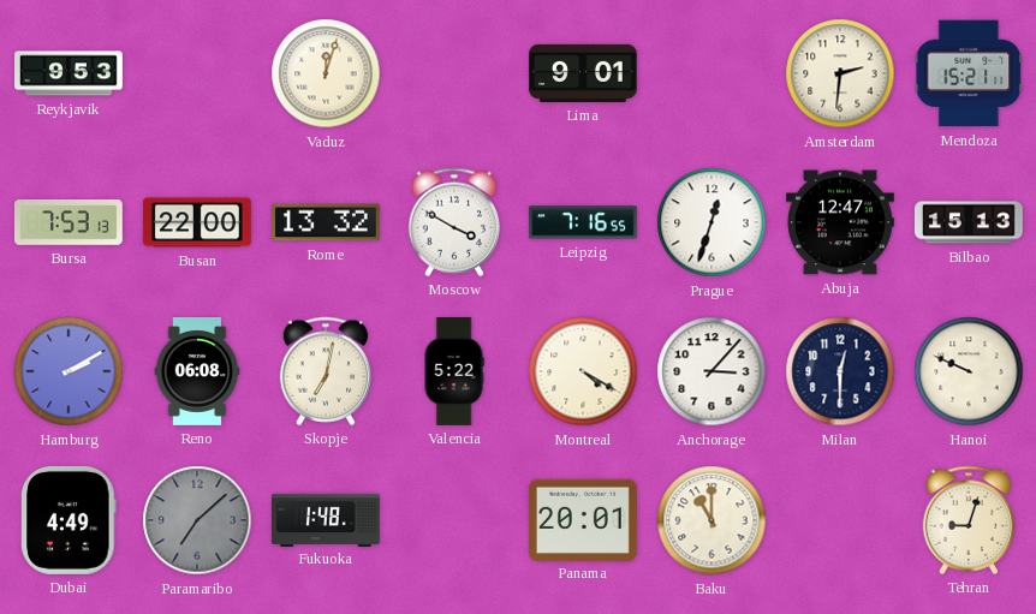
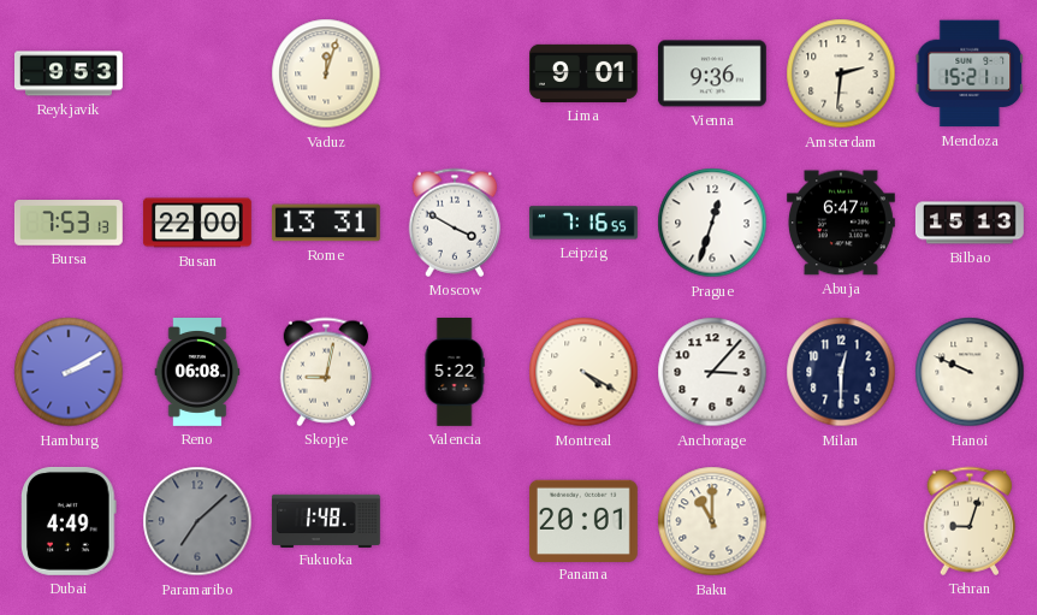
Vienna: none -> 9:36 (712, 73)
Rome: 13:32 -> 13:31 (326, 223)
Abuja: 12:47 -> 6:47 (841, 223)
Skopje: 7:02 -> 9:02 (326, 372)
